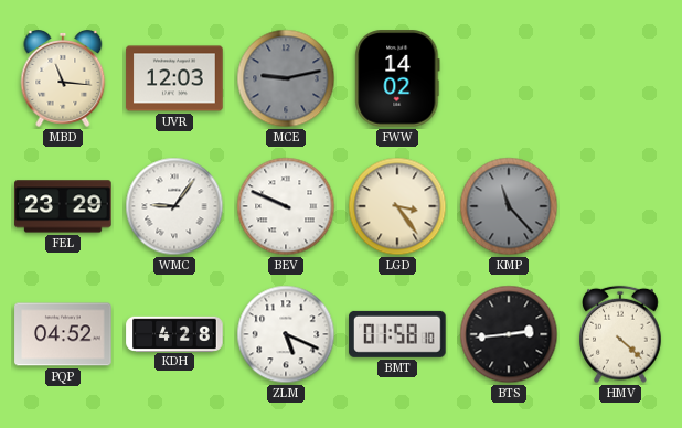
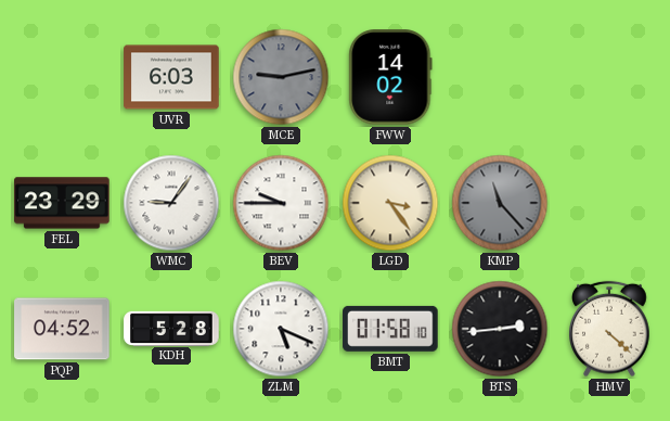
MBD: 11:16 -> none (63, 79)
UVR: 12:03 -> 6:03 (171, 77)
BEV: 9:49 -> 9:45 (281, 203)
KDH: 4:28 -> 5:28 (171, 328)
